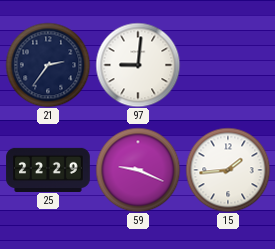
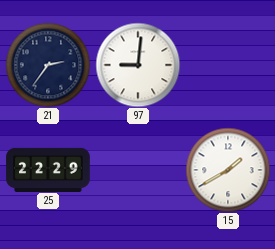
59: 9:19 -> none (138, 170)
15: 1:44 -> 1:40 (228, 170)
